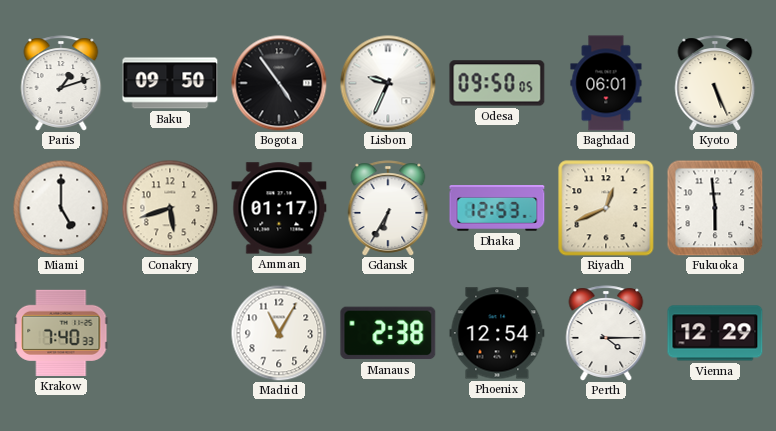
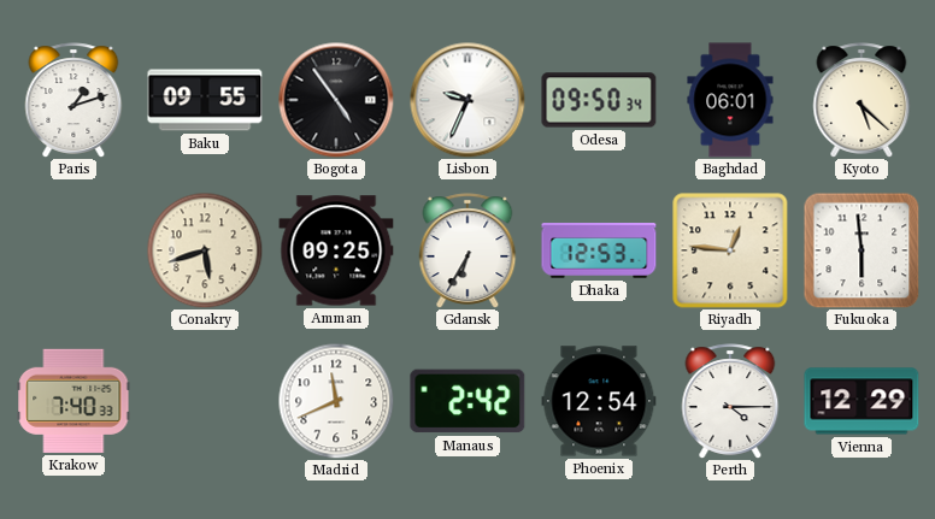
Baku: 09:50 -> 09:55 (205, 100)
Odesa: 09:50:05 -> 09:50:34 (599, 100)
Kyoto: 5:26 -> 5:22 (862, 100)
Miami: 5:00 -> none (61, 208)
Amman: 01:17 -> 09:25 (336, 250)
Riyadh: 12:41 -> 12:46 (730, 250)
Madrid: 11:05 -> 11:41 (336, 401)
Manaus: 2:38 -> 2:42 (467, 401)
